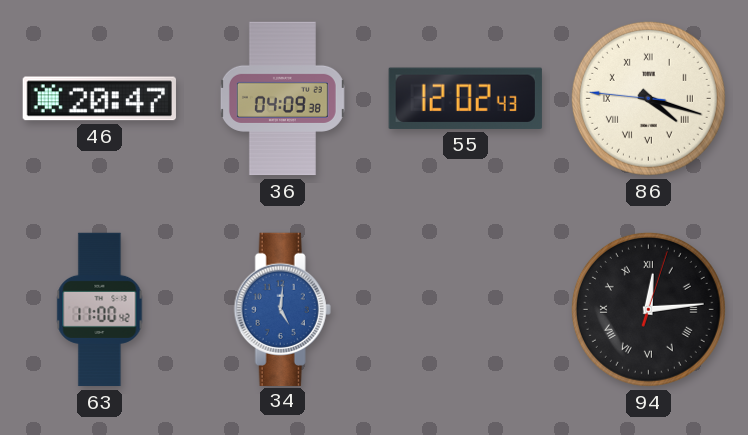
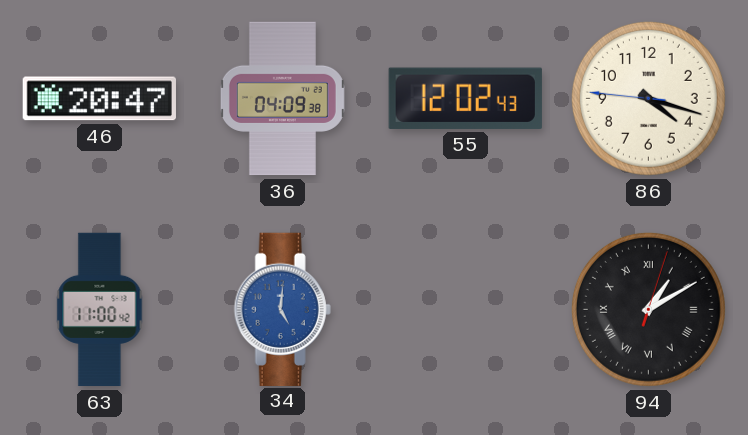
86 numerals: Roman -> Arabic (648, 98)
94: 12:14 -> 1:10 (648, 309)
